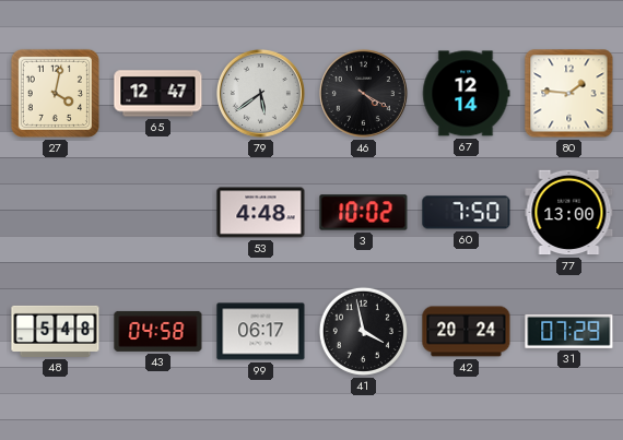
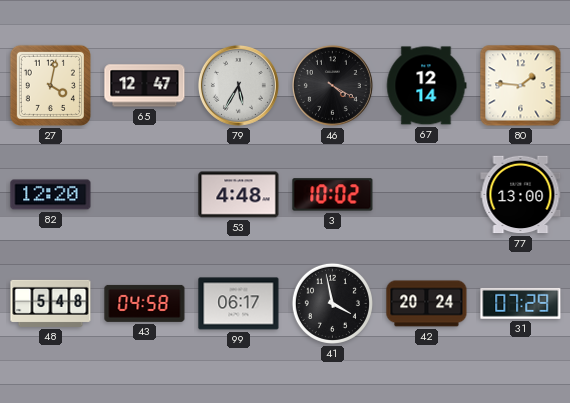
79: 5:39 -> 5:35 (238, 85)
82: none -> 12:20 (51, 195)
60: 7:50 -> none (467, 213)
